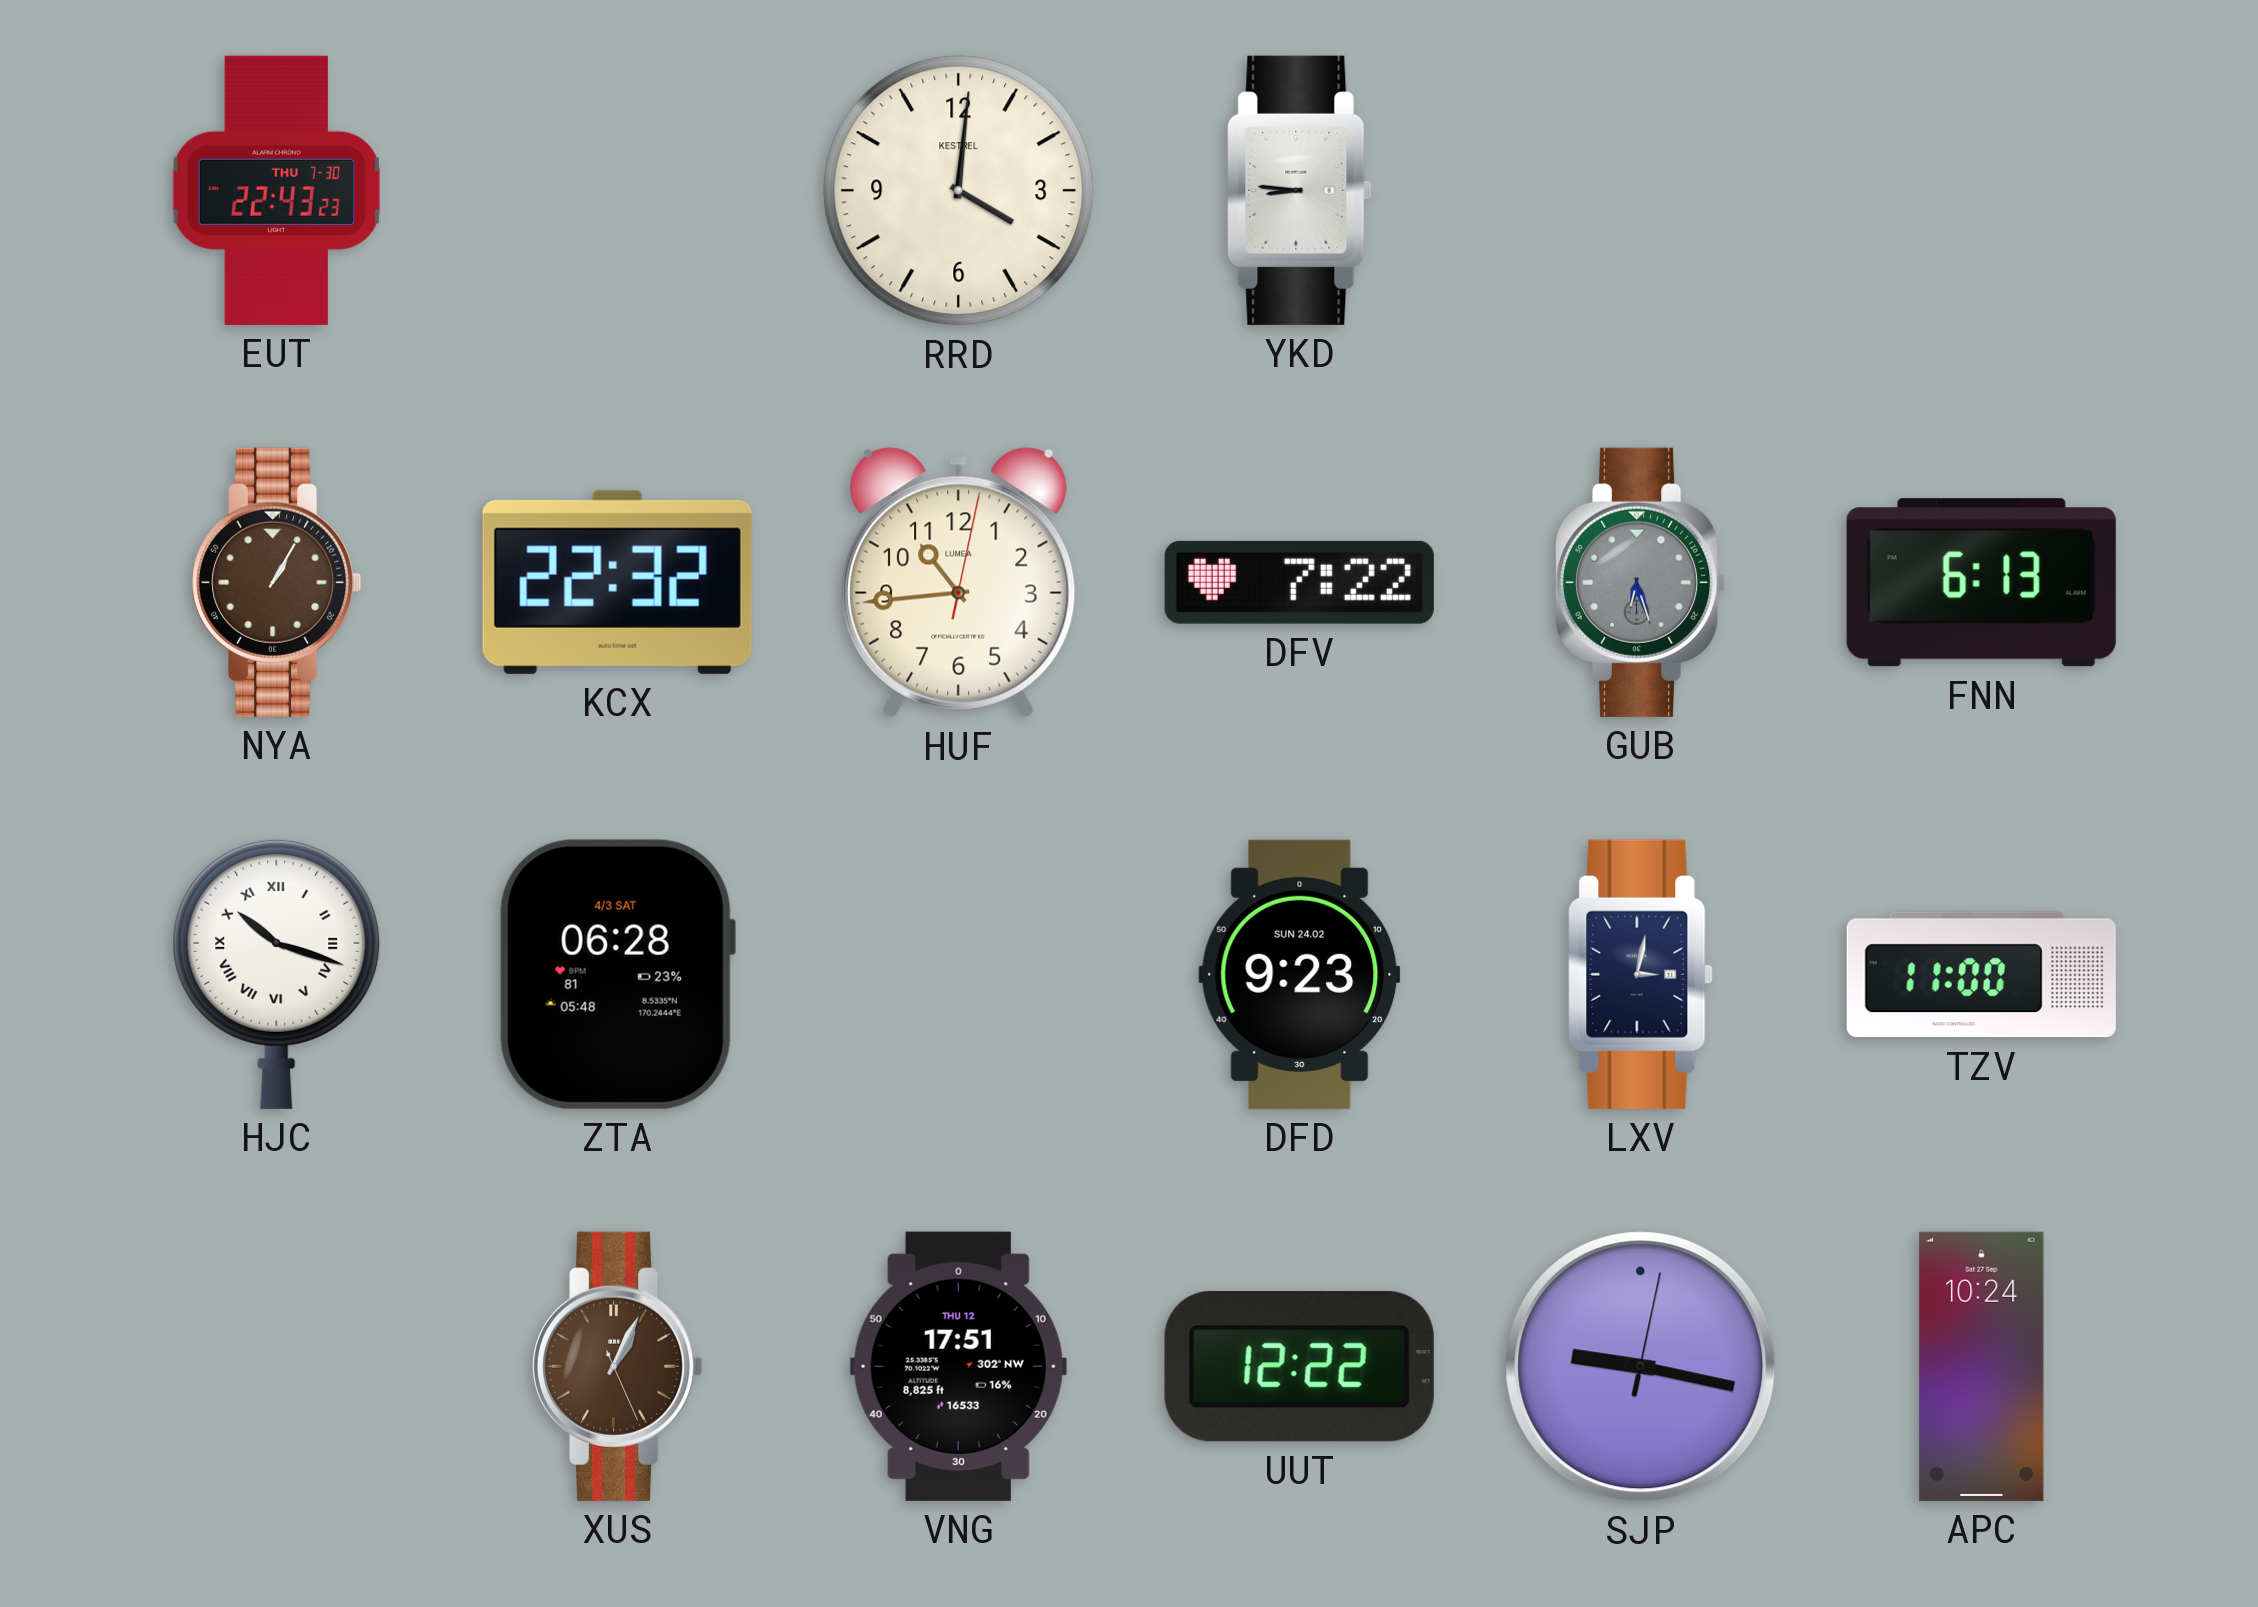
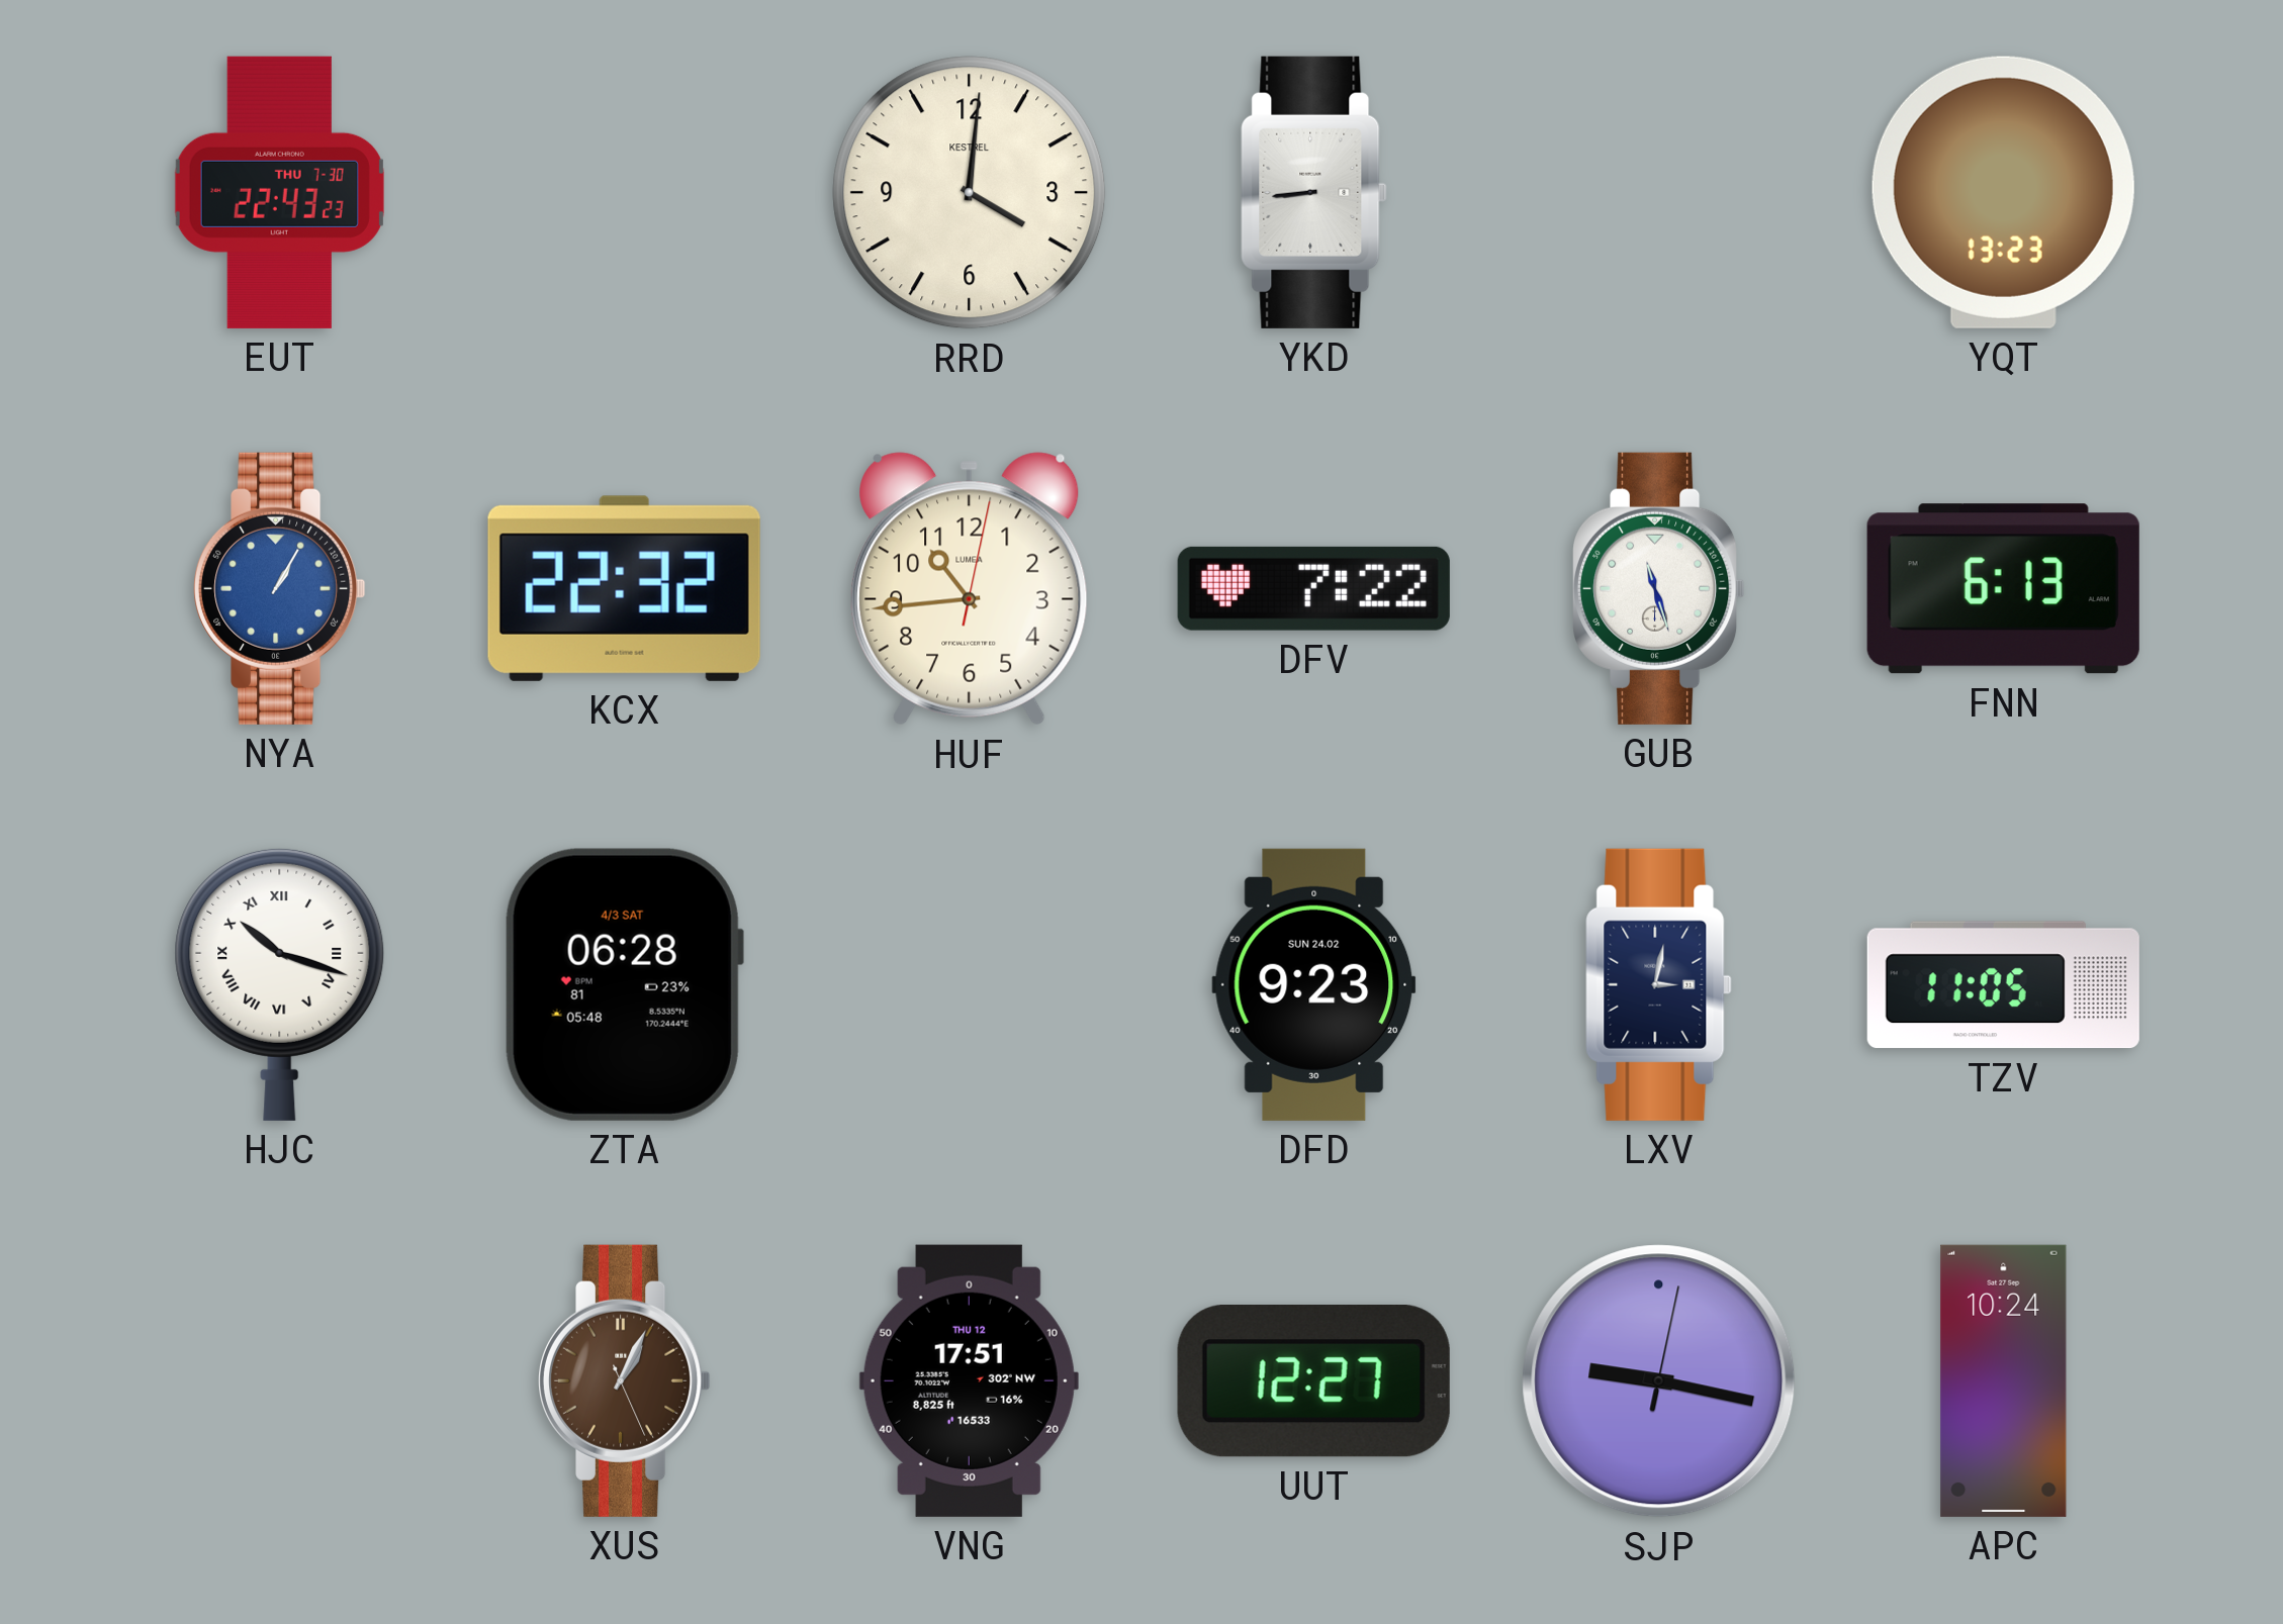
YKD: 8:46 -> 8:44 (1314, 192)
YQT: none -> 13:23 (2003, 192)
NYA dial: brown -> blue (280, 588)
GUB: 6:27 -> 11:27 (1659, 588)
GUB dial: grey -> white (1659, 588)
TZV: 11:00 -> 11:05 (2003, 985)
UUT: 12:22 -> 12:27 (1313, 1381)
